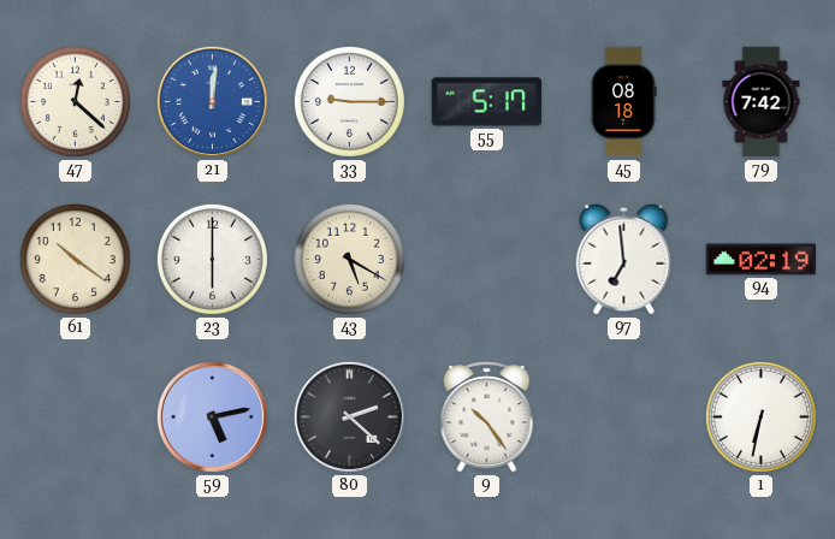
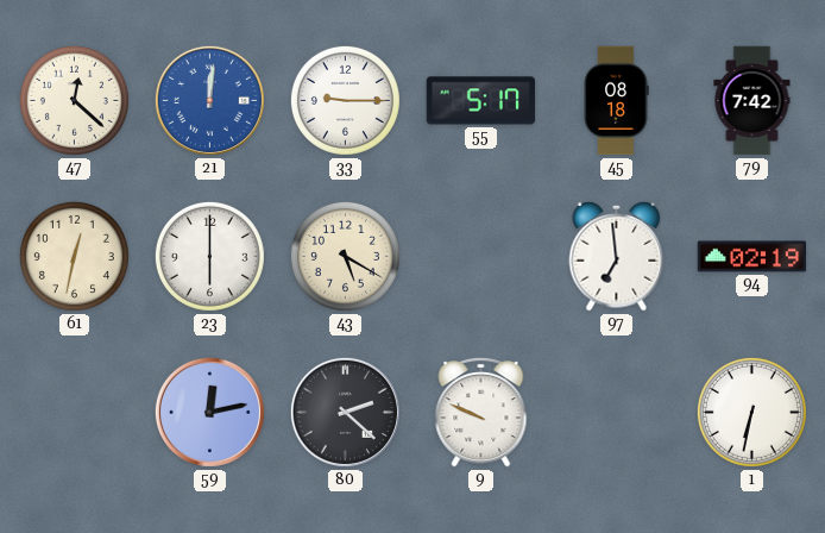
61: 10:21 -> 12:32 (74, 256)
59: 5:13 -> 12:13 (209, 412)
9: 10:24 -> 9:49 (481, 413)
